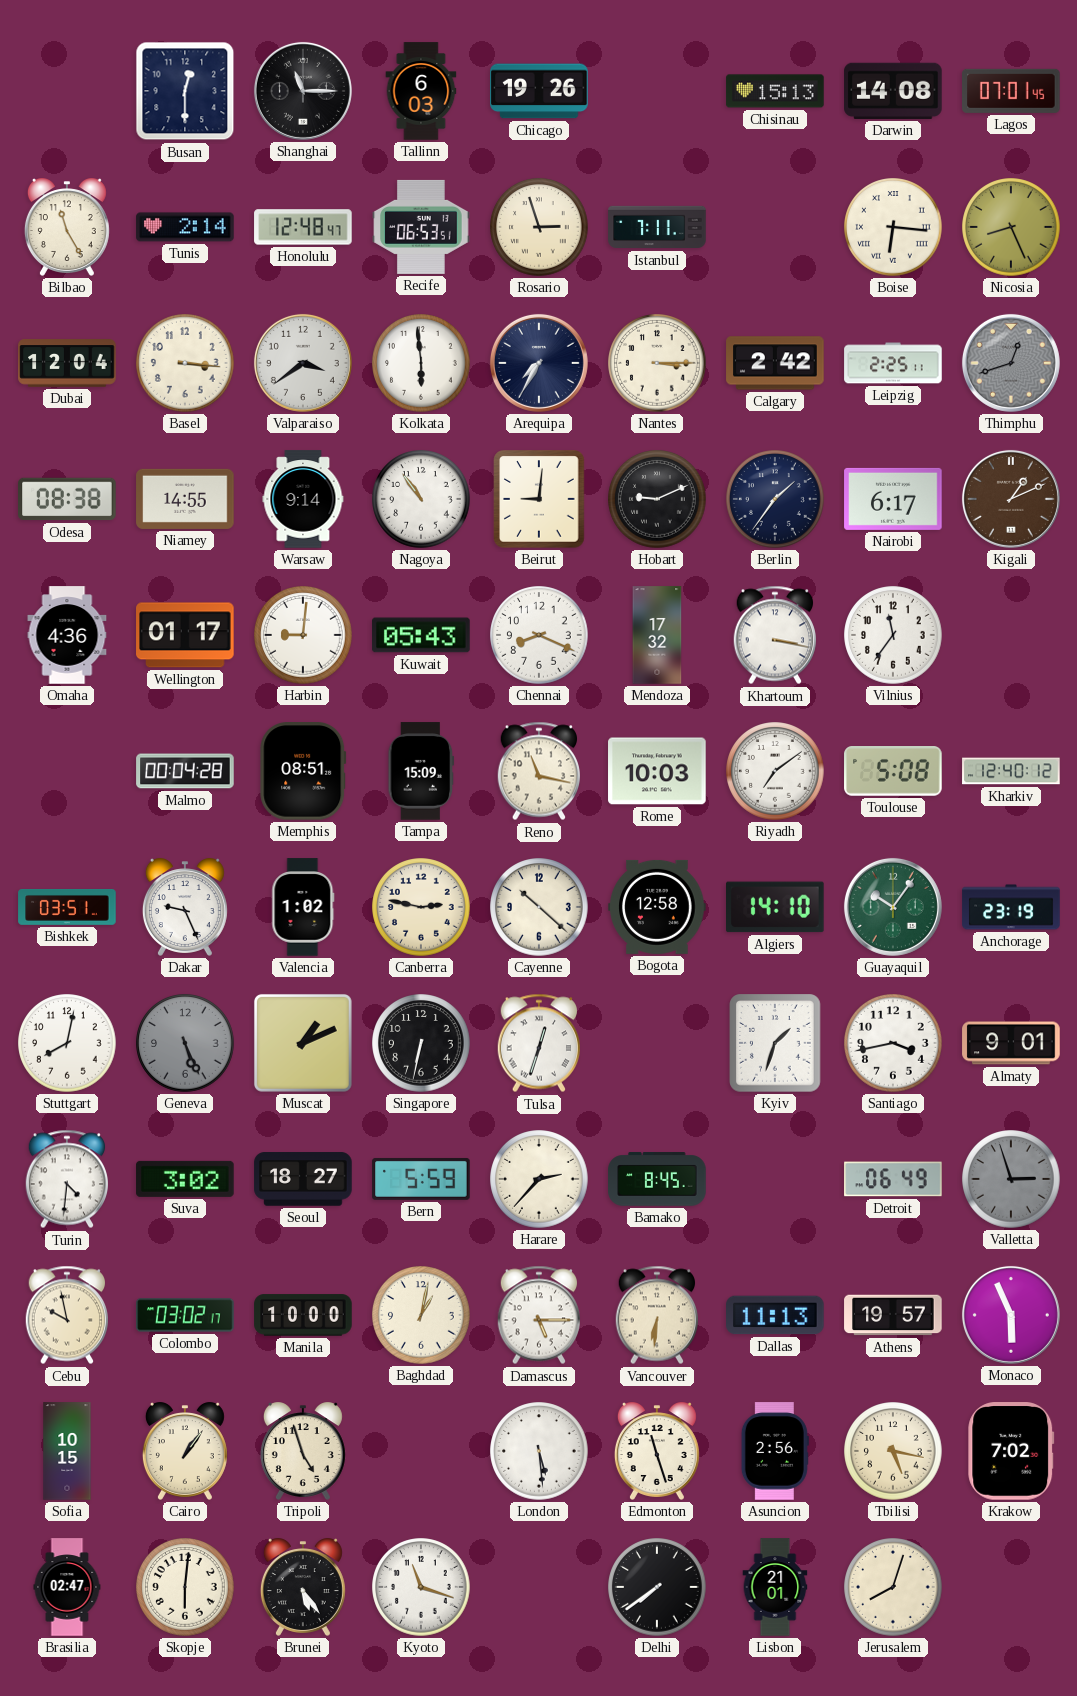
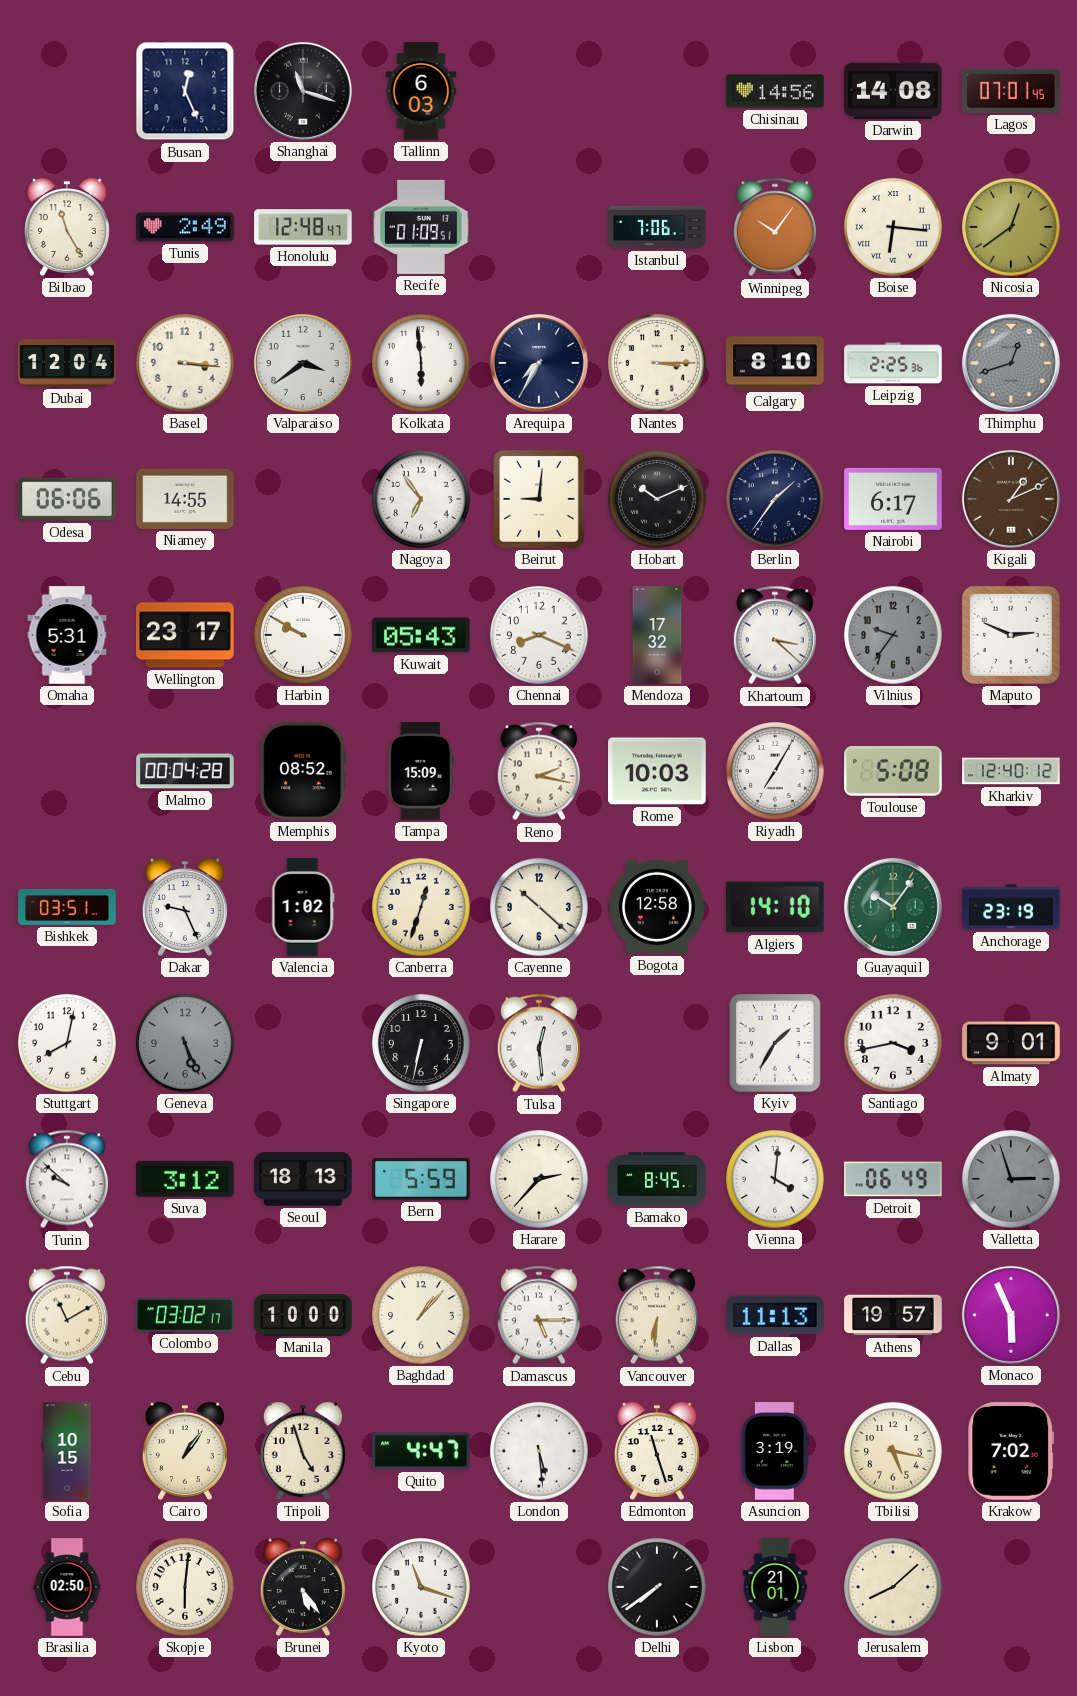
Busan: 12:30 -> 12:26 (185, 91)
Shanghai: 11:15 -> 11:18 (303, 91)
Chicago: 19:26 -> none (539, 91)
Chisinau: 15:13 -> 14:56 (775, 91)
Tunis: 2:14 -> 2:49 (185, 227)
Recife: 06:53 -> 01:09 (421, 227)
Rosario: 2:57 -> none (539, 227)
Istanbul: 7:11 -> 7:06 (657, 227)
Winnipeg: none -> 10:06 (774, 227)
Nicosia: 8:26 -> 12:39 (1011, 227)
Calgary: 2:42 -> 8:10 (775, 363)
Leipzig: 2:25:11 -> 2:25:36 (893, 363)
Odesa: 08:38 -> 06:06 (67, 499)
Warsaw: 9:14 -> none (303, 499)
Nagoya: 10:54 -> 6:54 (421, 499)
Hobart: 9:11 -> 10:11 (657, 499)
Omaha: 4:36 -> 5:31 (67, 635)
Wellington: 01:17 -> 23:17 (185, 635)
Harbin: 9:01 -> 9:50 (303, 635)
Khartoum: 3:17 -> 3:22 (774, 635)
Vilnius: 11:36 -> 9:36 (893, 635)
Vilnius dial: white -> grey (893, 635)
Maputo: none -> 2:49 (1011, 635)
Memphis: 08:51 -> 08:52 (303, 771)
Reno: 11:17 -> 2:17 (538, 771)
Riyadh: 7:09 -> 7:05 (775, 771)
Canberra: 2:47 -> 12:33 (421, 907)
Muscat: 1:11 -> none (303, 1043)
Tulsa: 12:33 -> 12:29 (538, 1043)
Kyiv: 1:33 -> 1:35 (775, 1043)
Turin: 4:31 -> 9:52 (66, 1179)
Suva: 3:02 -> 3:12 (185, 1179)
Seoul: 18:27 -> 18:13 (303, 1179)
Vienna: none -> 4:01 (775, 1179)
Cebu: 9:58 -> 11:10 (66, 1315)
Baghdad: 1:02 -> 1:07 (421, 1315)
Quito: none -> 4:47 (421, 1451)
Asuncion: 2:56 -> 3:19 (775, 1451)
Brasilia: 02:47 -> 02:50 (67, 1587)
Jerusalem: 8:03 -> 8:08 (893, 1587)
